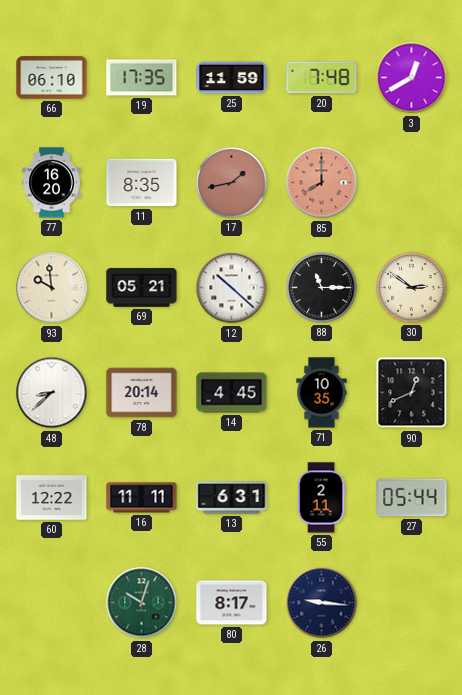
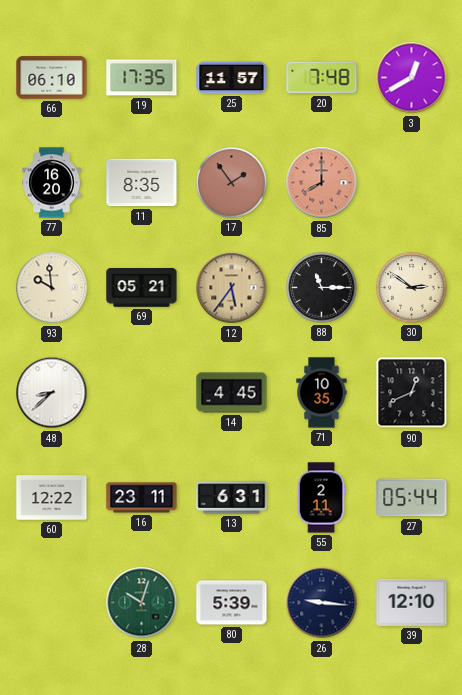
25: 11:59 -> 11:57 (232, 78)
17: 1:43 -> 1:54 (232, 183)
12: 10:22 -> 5:36 (232, 288)
12 dial: white -> champagne (232, 288)
78: 20:14 -> none (142, 393)
16: 11:11 -> 23:11 (142, 498)
80: 8:17 -> 5:39 (232, 603)
39: none -> 12:10 (412, 602)
